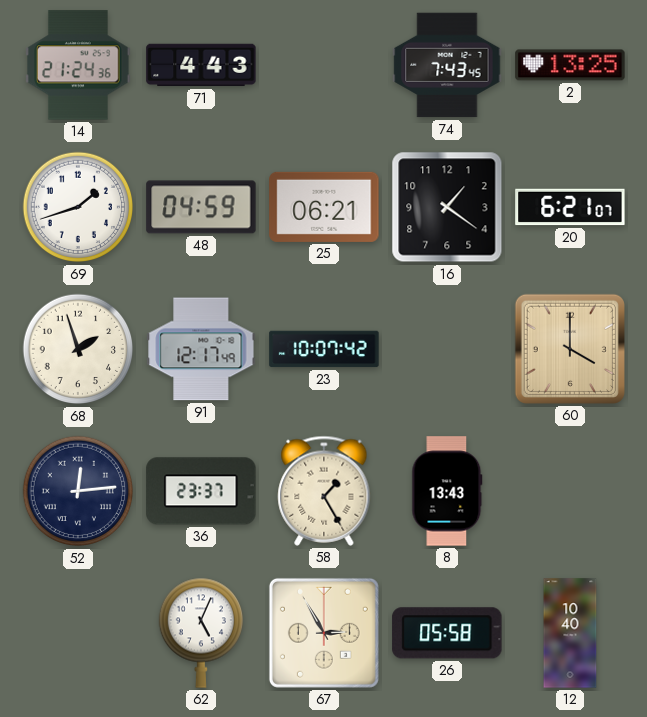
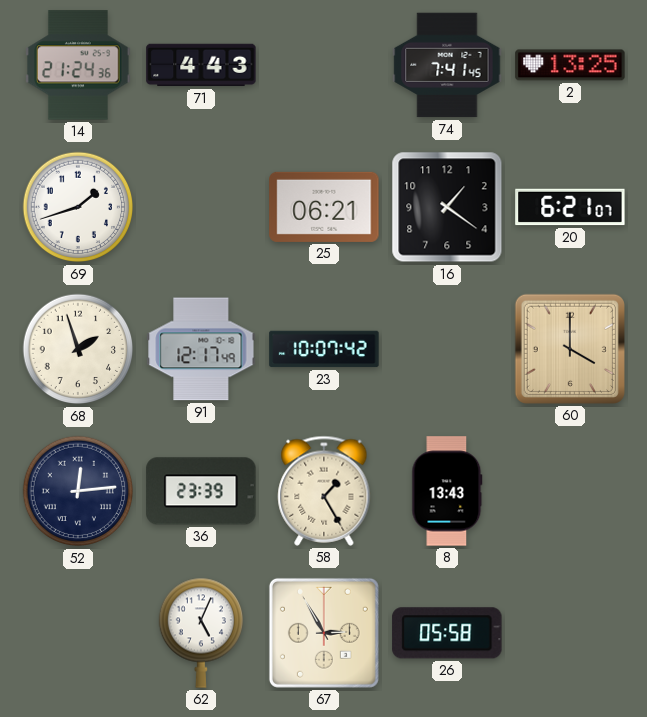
74: 7:43 -> 7:41 (447, 65)
48: 04:59 -> none (201, 207)
36: 23:37 -> 23:39 (201, 491)
12: 10:40 -> none (570, 633)
